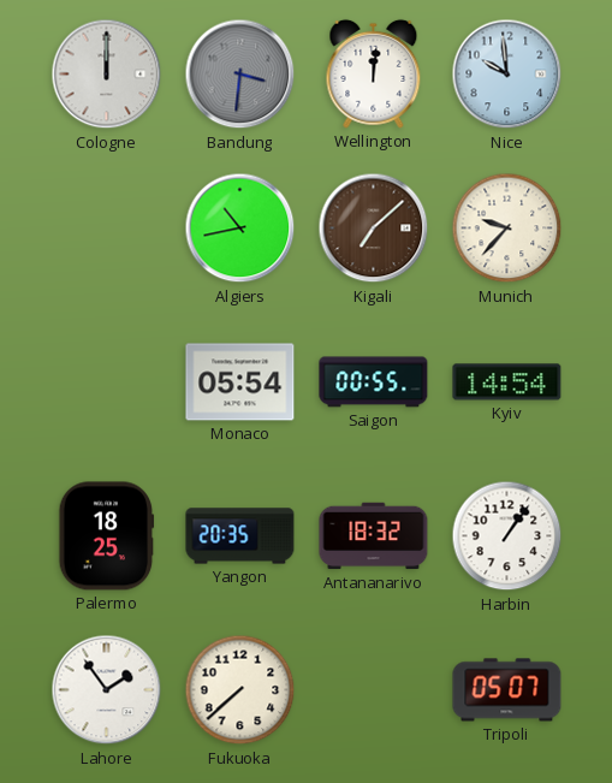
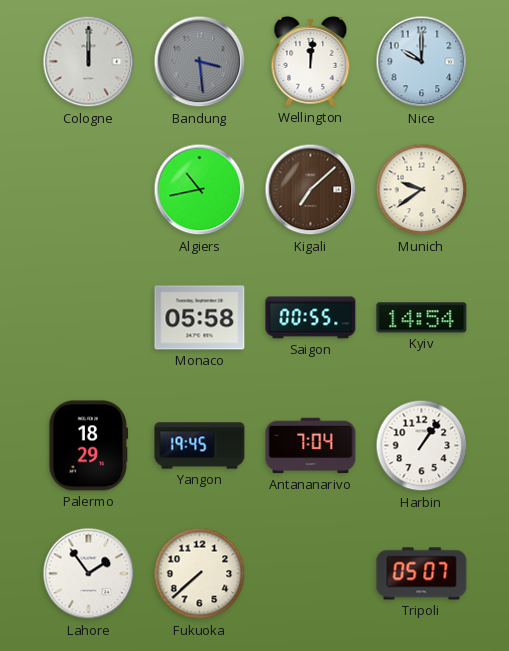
Bandung: 3:31 -> 3:29 (200, 62)
Nice: 9:59 -> 10:00 (422, 62)
Munich: 9:37 -> 9:39 (422, 190)
Monaco: 05:54 -> 05:58 (200, 318)
Palermo: 18:25 -> 18:29 (89, 446)
Yangon: 20:35 -> 19:45 (200, 446)
Antananarivo: 18:32 -> 7:04 (311, 446)
